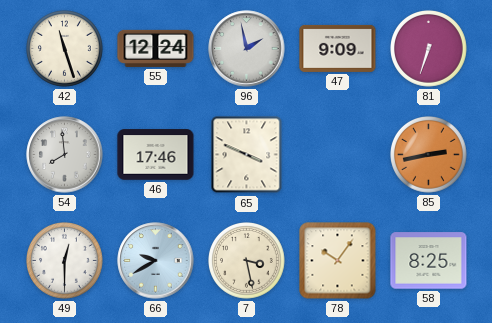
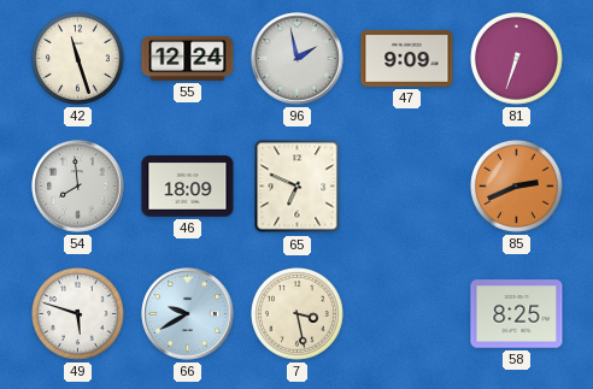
46: 17:46 -> 18:09 (188, 187)
65: 3:49 -> 6:49 (298, 187)
85: 2:43 -> 2:41 (517, 187)
49: 12:30 -> 5:48 (78, 314)
78: 10:06 -> none (338, 261)
